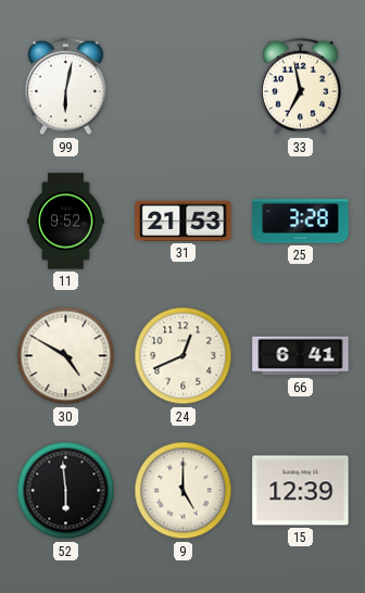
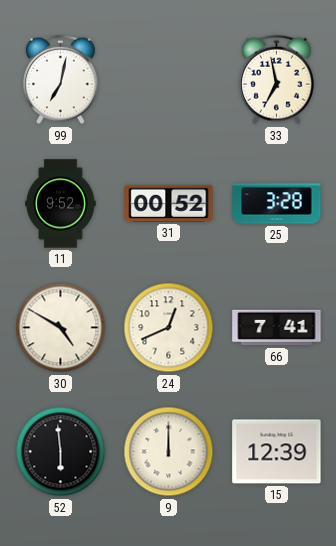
99: 6:02 -> 7:02 (61, 80)
31: 21:53 -> 00:52 (169, 203)
66: 6:41 -> 7:41 (277, 328)
9: 5:00 -> 12:00 (169, 452)
